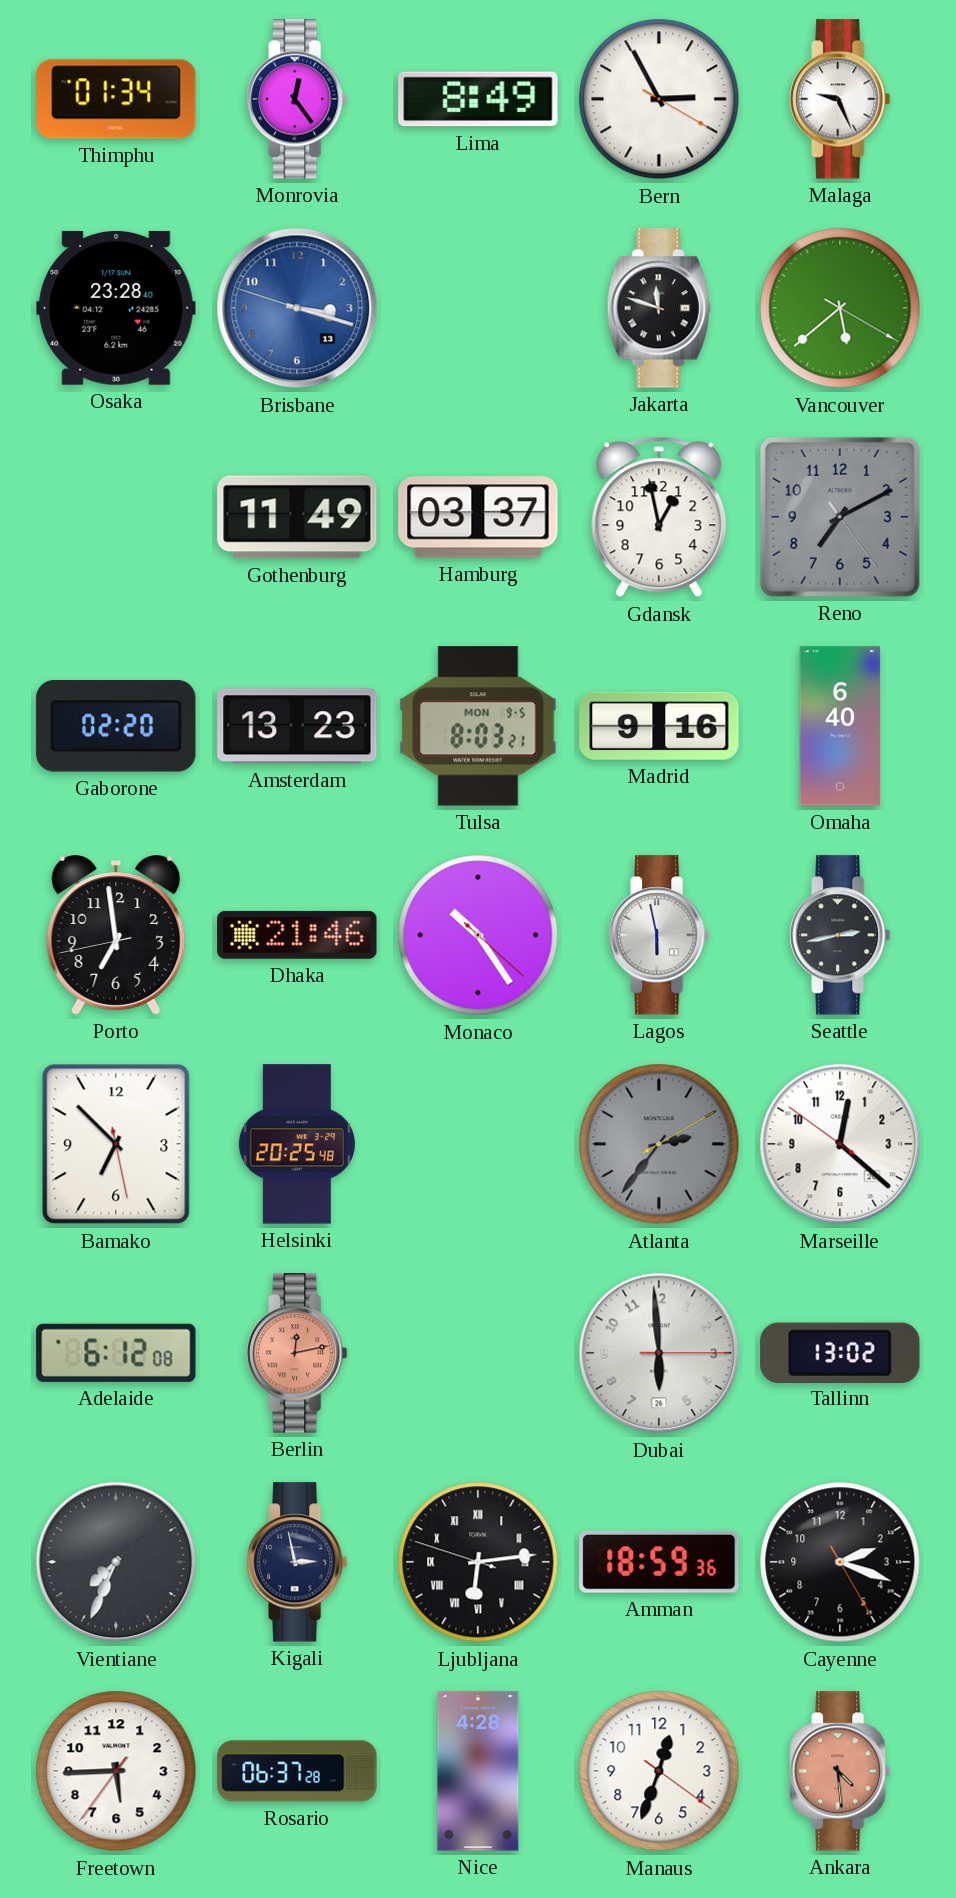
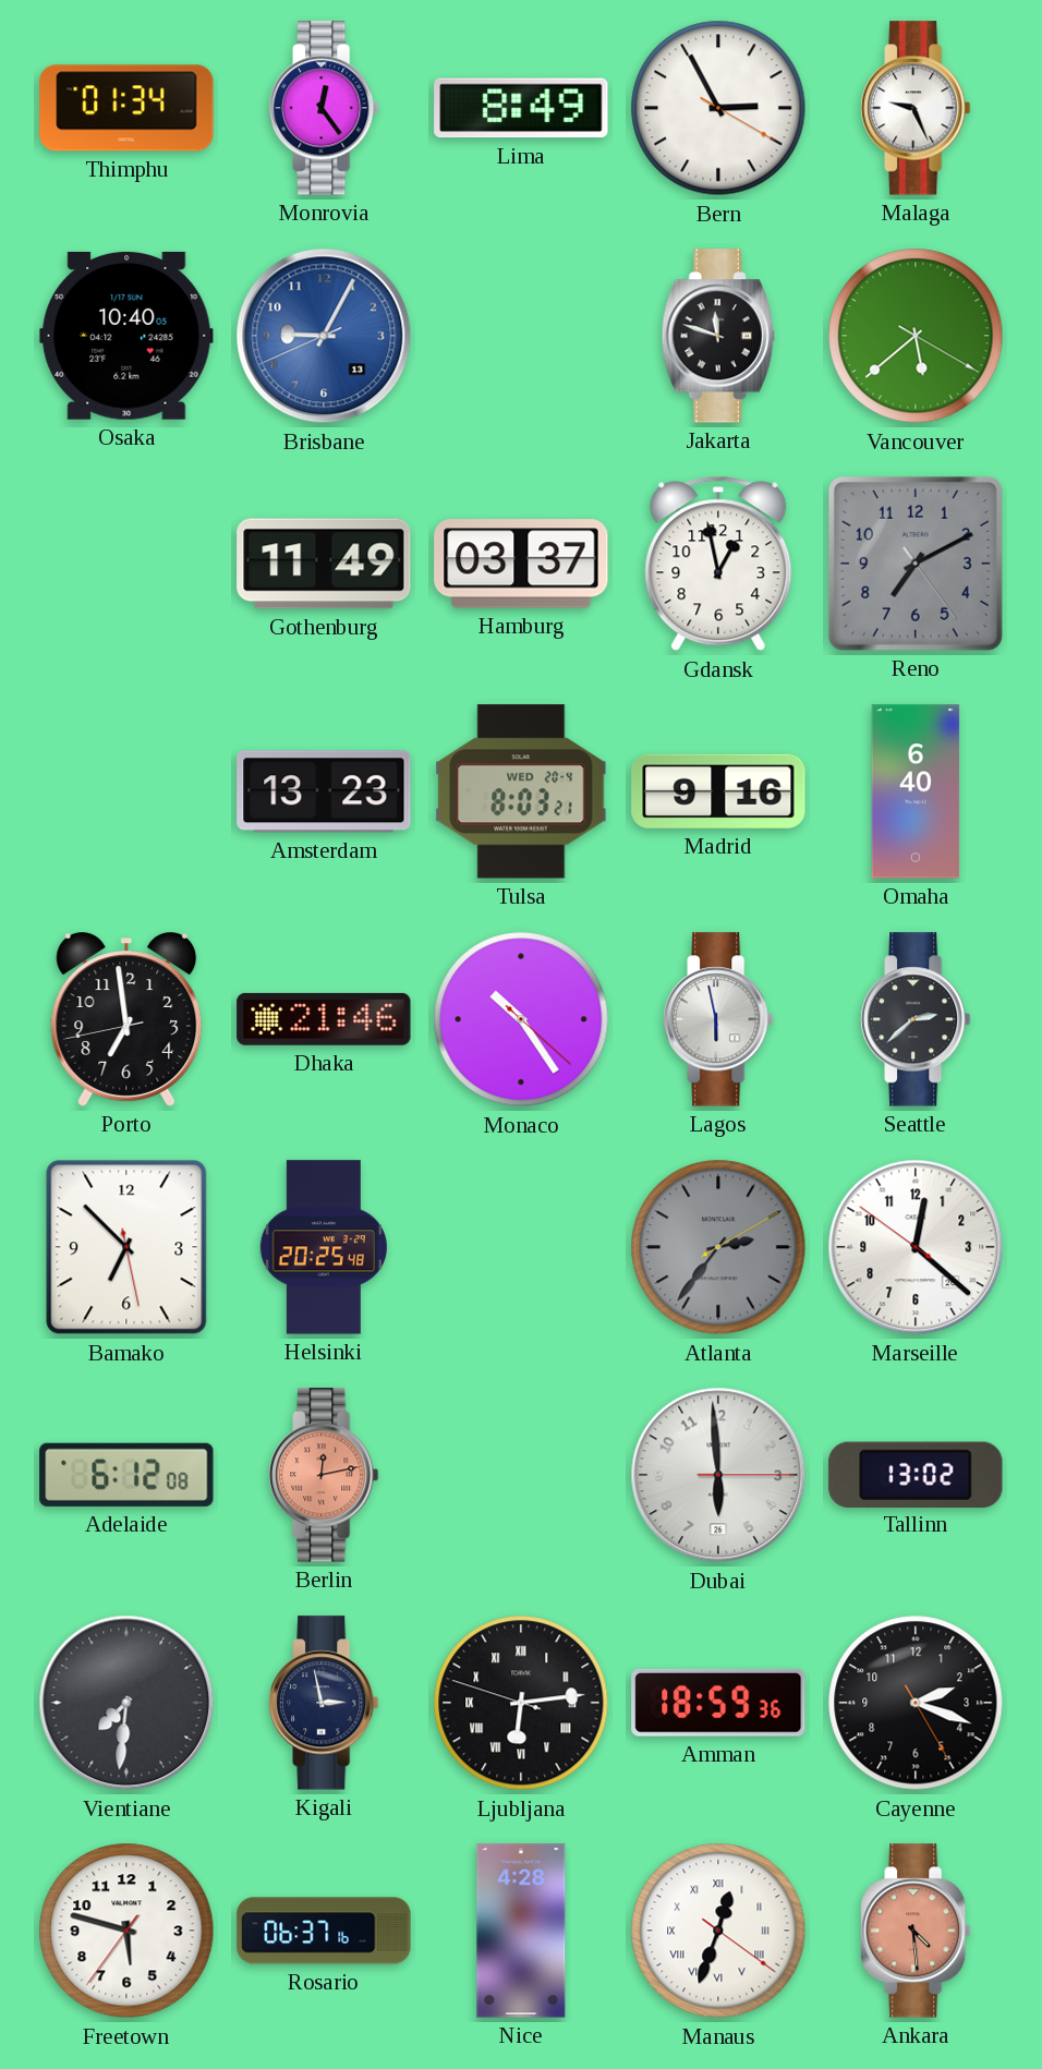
Osaka: 23:28 -> 10:40 (126, 336)
Brisbane: 3:17 -> 9:04 (324, 336)
Gaborone: 02:20 -> none (116, 726)
Tulsa date: MON 9-5 -> WED 20-4 (521, 791)
Seattle: 2:43 -> 2:38 (916, 1019)
Vientiane: 7:34 -> 7:31 (126, 1703)
Freetown: 5:44 -> 5:47 (126, 1931)
Rosario: 06:37:28 -> 06:37:16 (324, 1931)
Manaus numerals: Arabic -> Roman (718, 1931)
